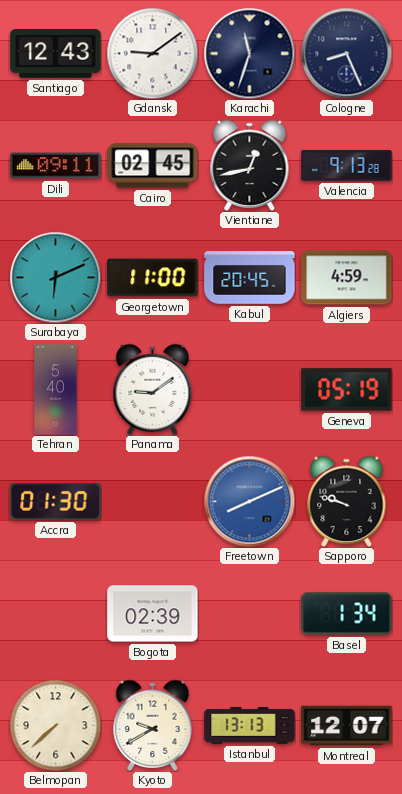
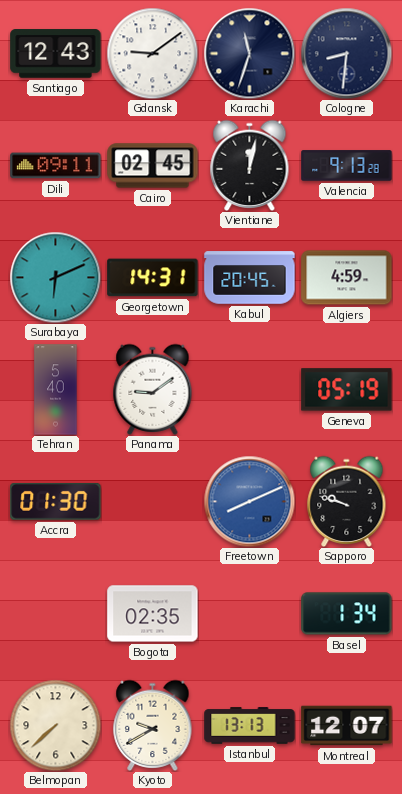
Cologne: 8:26 -> 8:31 (346, 53)
Vientiane: 12:43 -> 12:02 (250, 165)
Georgetown: 11:00 -> 14:31 (153, 278)
Bogota: 02:39 -> 02:35 (153, 614)
